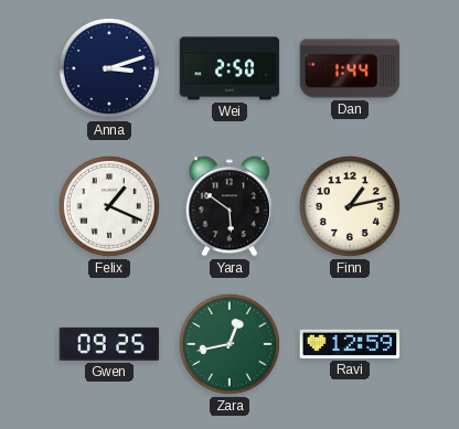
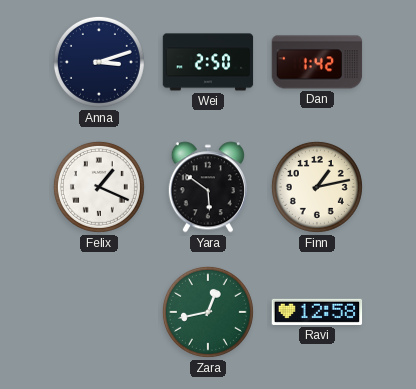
Dan: 1:44 -> 1:42 (317, 62)
Gwen: 09:25 -> none (109, 344)
Ravi: 12:59 -> 12:58 (317, 312)
